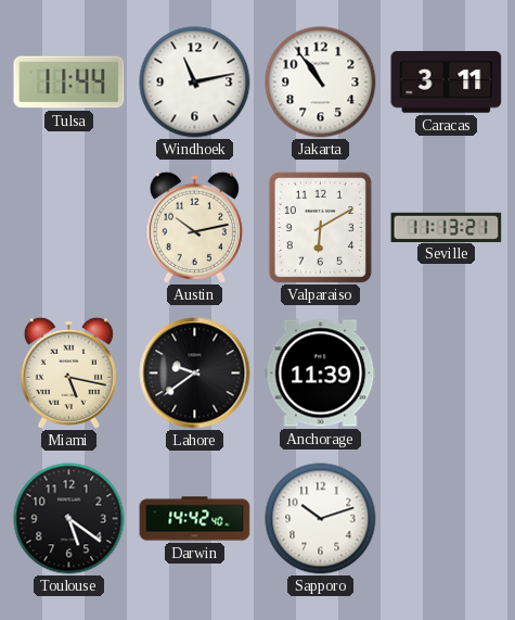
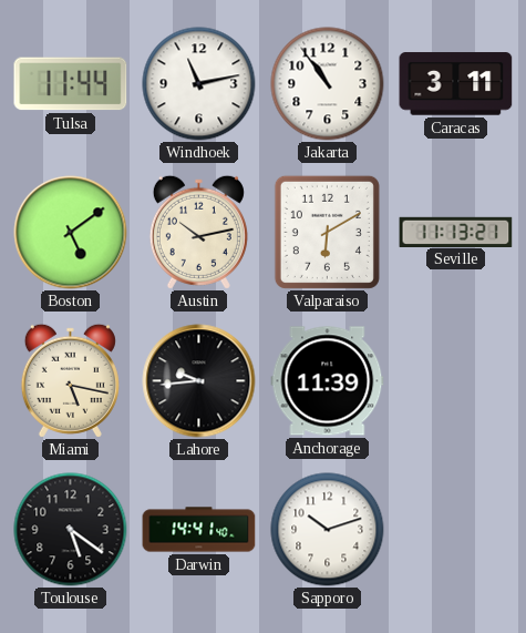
Boston: none -> 5:09 (71, 233)
Lahore: 9:39 -> 9:44 (199, 381)
Darwin: 14:42 -> 14:41 (199, 530)
